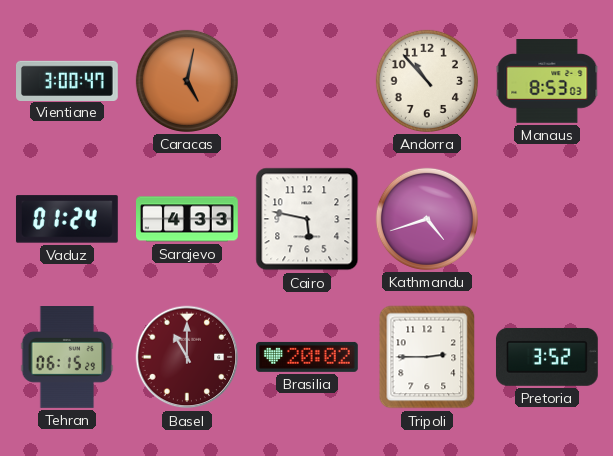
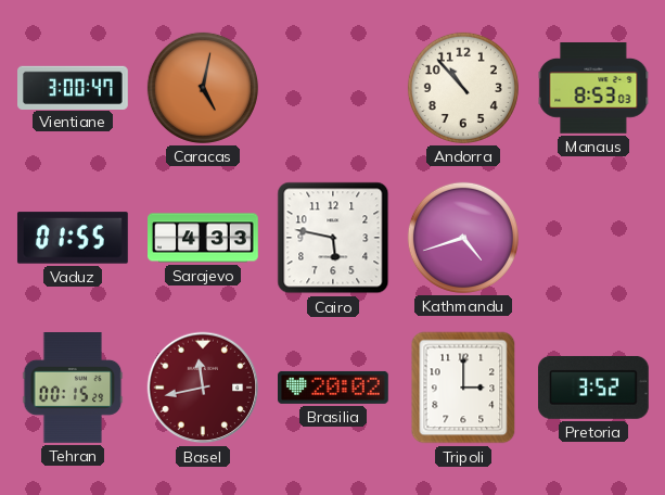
Vaduz: 01:24 -> 01:55 (73, 238)
Tehran: 06:15 -> 00:15 (73, 389)
Basel: 11:00 -> 11:43 (203, 388)
Tripoli: 2:45 -> 3:00 (463, 388)
